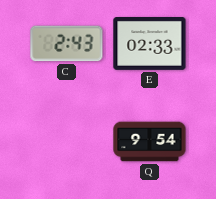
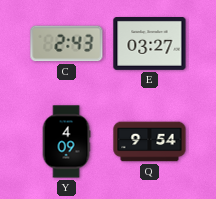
E: 02:33 -> 03:27 (150, 44)
Y: none -> 4:09 (66, 142)
